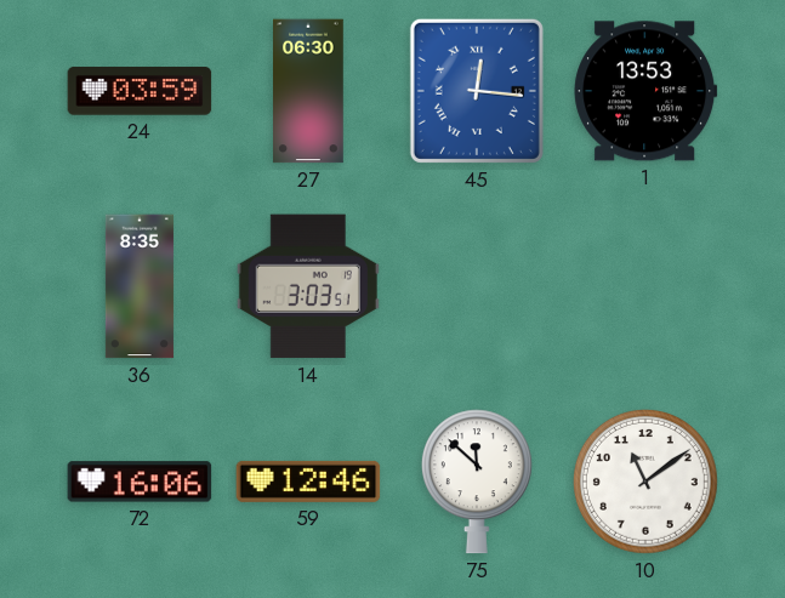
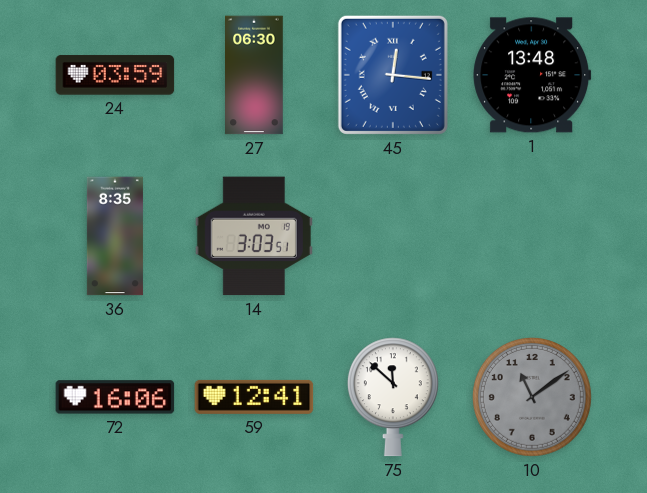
1: 13:53 -> 13:48 (532, 75)
59: 12:46 -> 12:41 (254, 397)
10 dial: white -> grey (532, 397)
